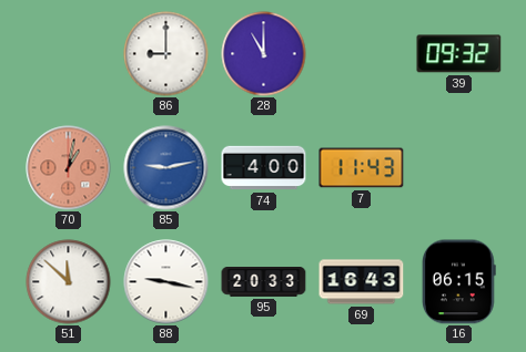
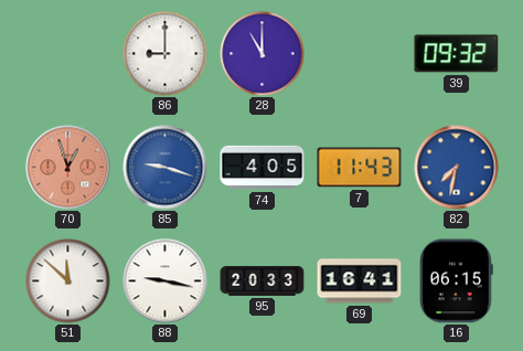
70: 1:02 -> 12:57 (68, 168)
85: 9:13 -> 9:18 (166, 168)
74: 4:00 -> 4:05 (263, 168)
82: none -> 7:32 (457, 168)
69: 16:43 -> 16:41 (360, 281)
